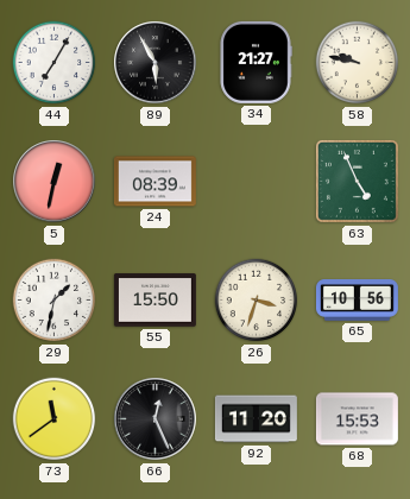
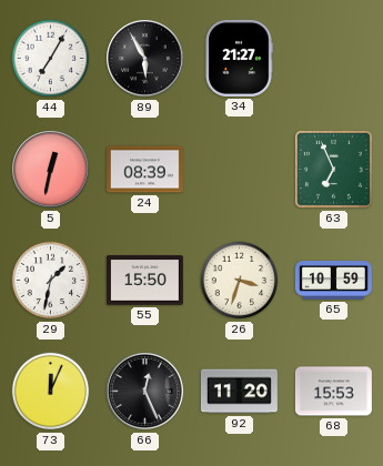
58: 9:47 -> none (358, 63)
63: 4:56 -> 6:56 (333, 169)
65: 10:56 -> 10:59 (333, 281)
73: 11:39 -> 12:04 (51, 392)
